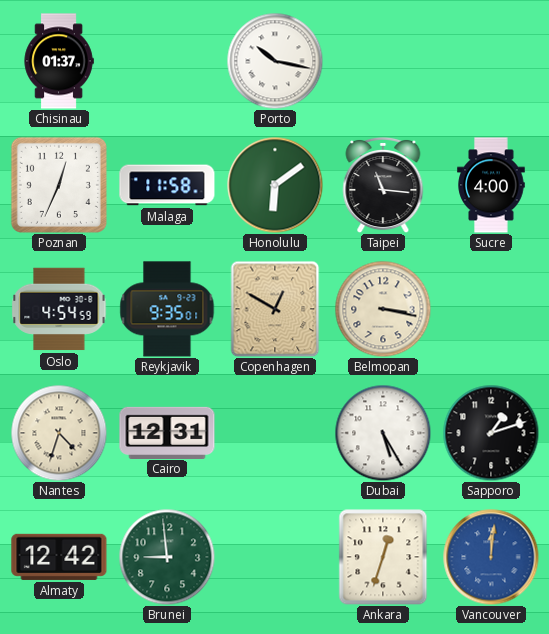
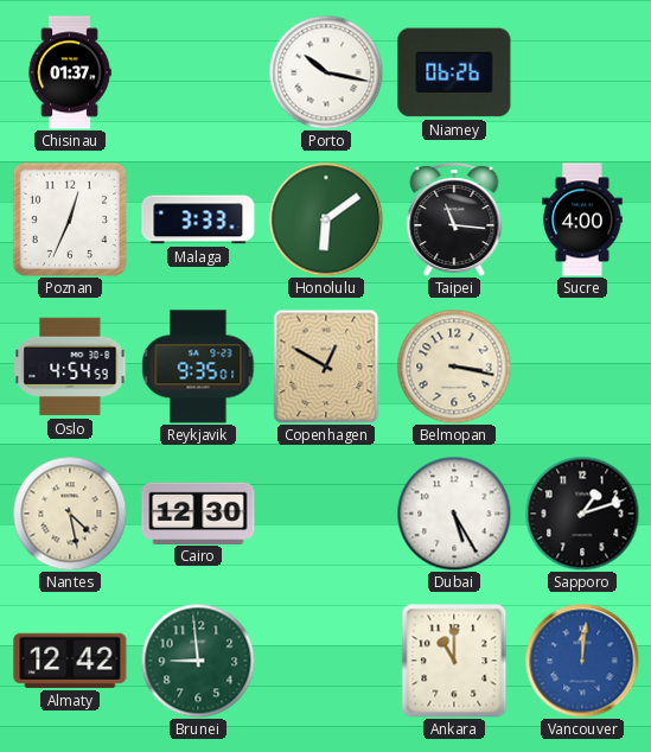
Niamey: none -> 06:26 (454, 72)
Malaga: 11:58 -> 3:33 (198, 219)
Nantes: 4:33 -> 4:28 (70, 514)
Cairo: 12:31 -> 12:30 (198, 512)
Ankara: 12:33 -> 11:00 (454, 661)
